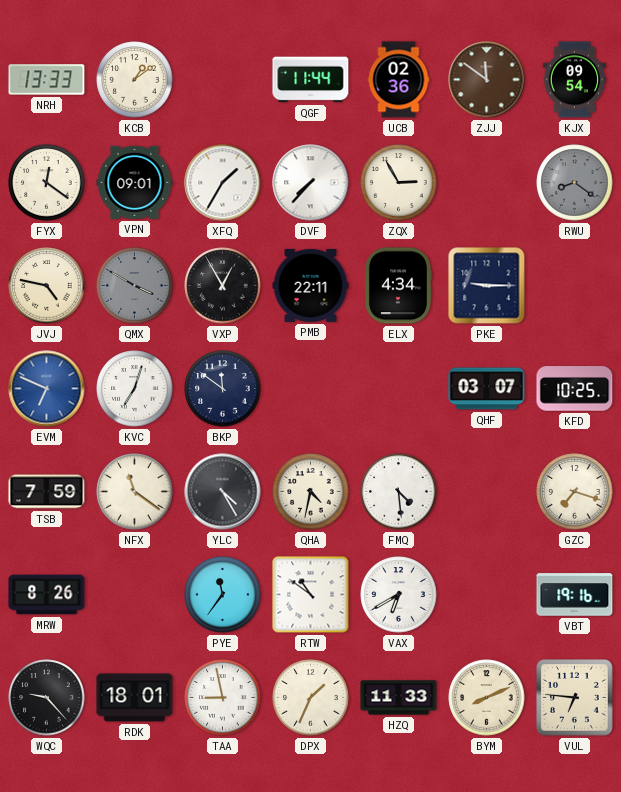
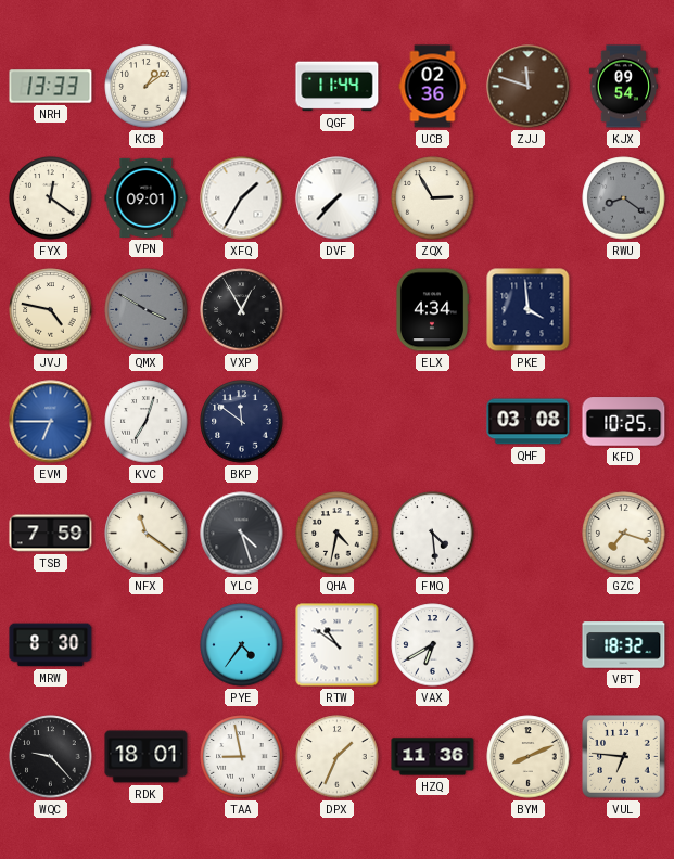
ZJJ: 11:51 -> 11:48 (529, 87)
PMB: 22:11 -> none (311, 285)
PKE: 9:15 -> 3:59 (529, 310)
EVM: 6:49 -> 6:45 (51, 422)
QHF: 03:07 -> 03:08 (529, 422)
YLC: 4:25 -> 4:27 (242, 534)
MRW: 8:26 -> 8:30 (51, 645)
PYE: 11:36 -> 4:36 (242, 645)
VBT: 19:16 -> 18:32 (624, 645)
HZQ: 11:33 -> 11:36 (433, 757)
